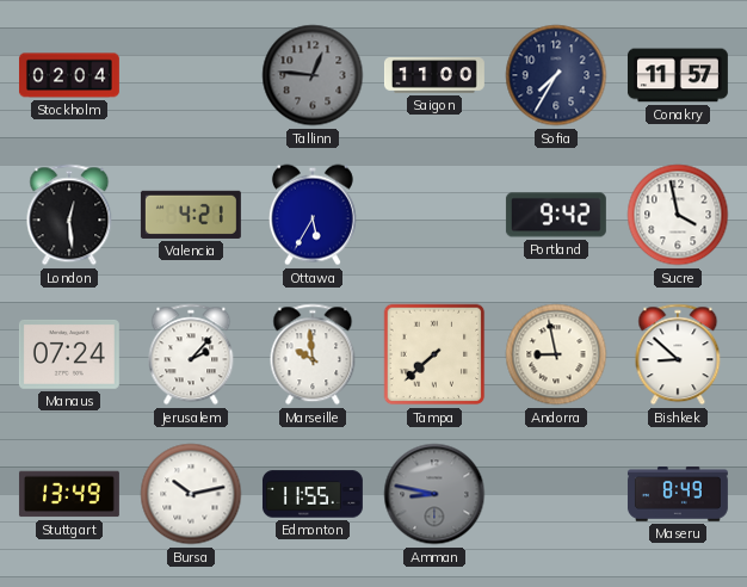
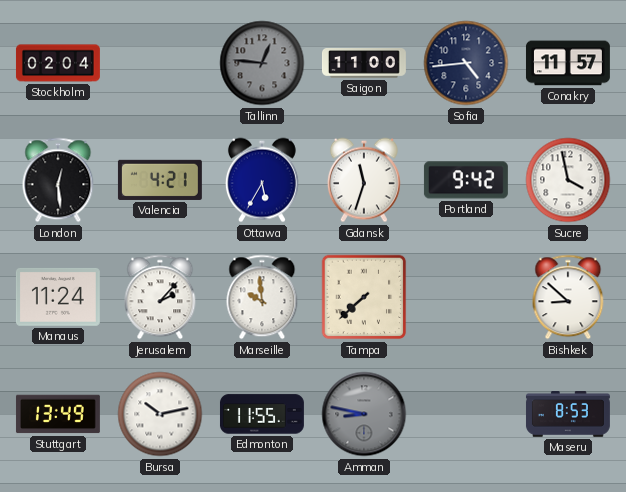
Sofia: 7:35 -> 4:44 (466, 63)
Gdansk: none -> 11:33 (364, 180)
Manaus: 07:24 -> 11:24 (58, 297)
Andorra: 8:58 -> none (556, 354)
Maseru: 8:49 -> 8:53 (568, 415)
